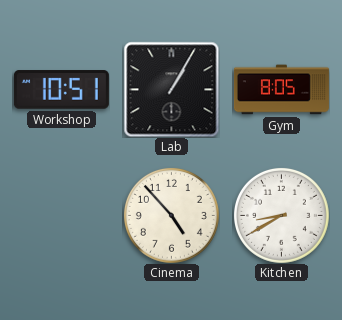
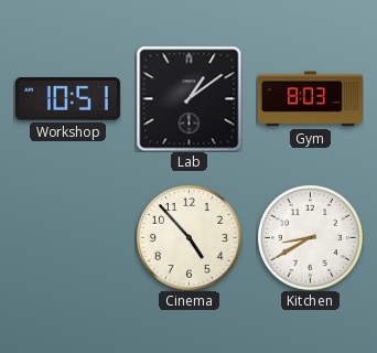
Lab: 1:05 -> 1:09 (188, 98)
Gym: 8:05 -> 8:03 (310, 99)
